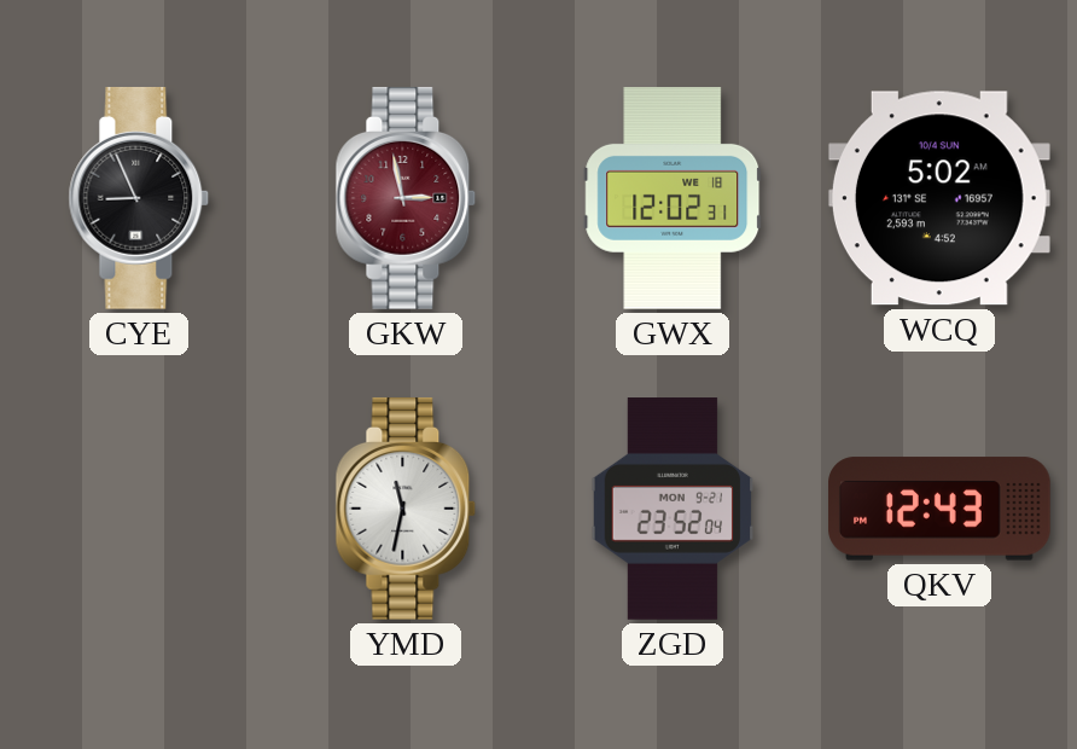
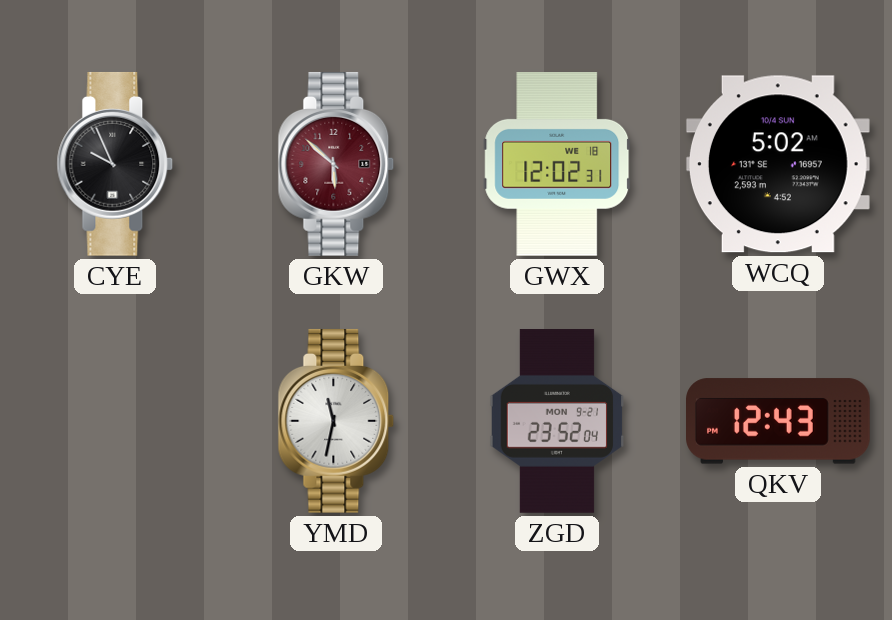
CYE: 8:56 -> 9:56 (115, 164)
GKW: 2:58 -> 5:52 (336, 164)
